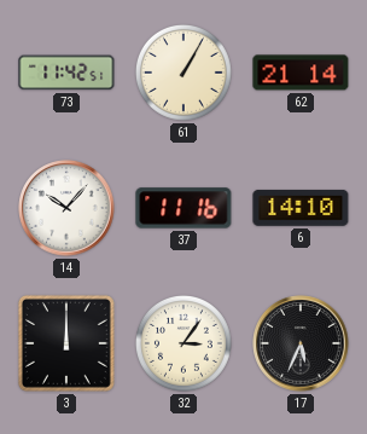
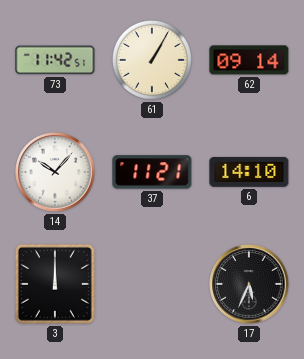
62: 21:14 -> 09:14 (249, 60)
37: 11:16 -> 11:21 (152, 172)
32: 3:06 -> none (183, 343)
